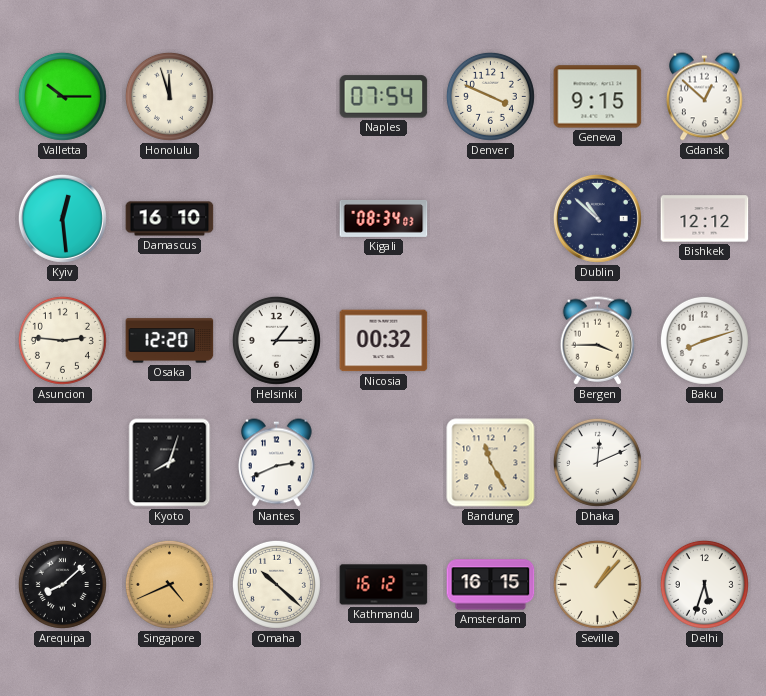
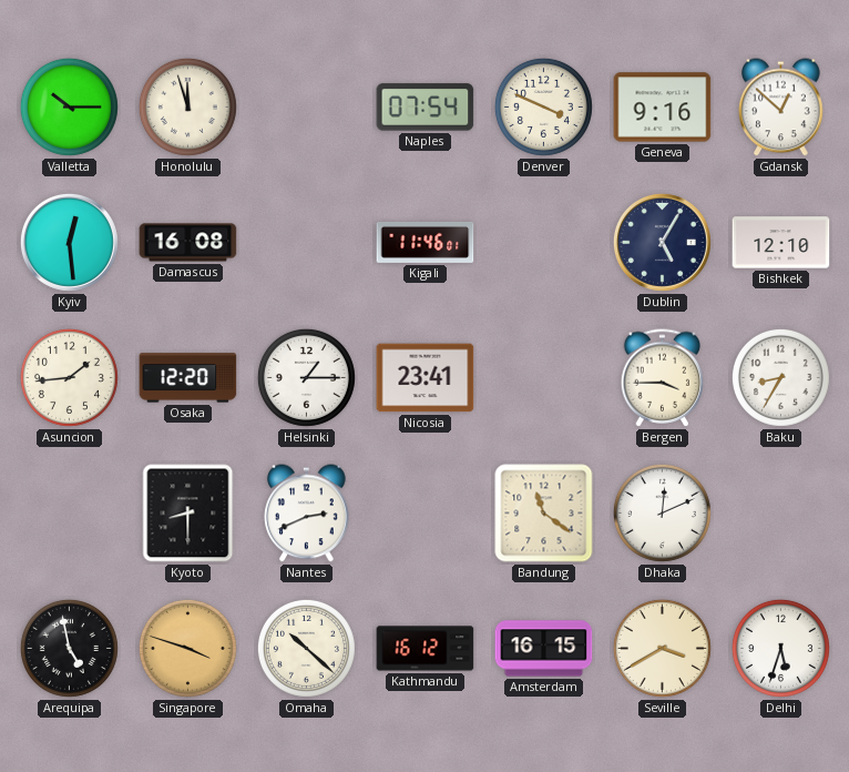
Geneva: 9:15 -> 9:16 (663, 108)
Damascus: 16:10 -> 16:08 (188, 243)
Kigali: 08:34 -> 11:46 (426, 242)
Dublin: 10:52 -> 5:05 (662, 242)
Bishkek: 12:12 -> 12:10 (781, 243)
Asuncion: 2:46 -> 1:44 (69, 377)
Nicosia: 00:32 -> 23:41 (426, 378)
Baku: 8:12 -> 8:35 (780, 377)
Kyoto: 8:03 -> 8:30 (188, 514)
Bandung: 11:25 -> 11:21 (544, 514)
Arequipa: 8:08 -> 4:58 (69, 648)
Singapore: 4:41 -> 3:48 (187, 648)
Seville: 1:07 -> 3:40 (662, 648)
